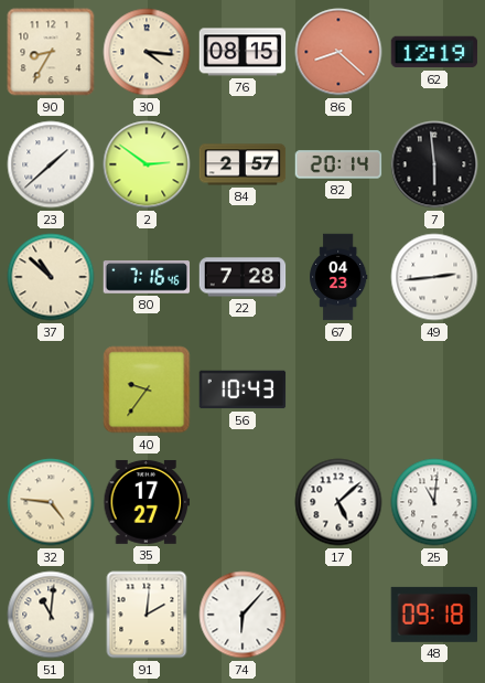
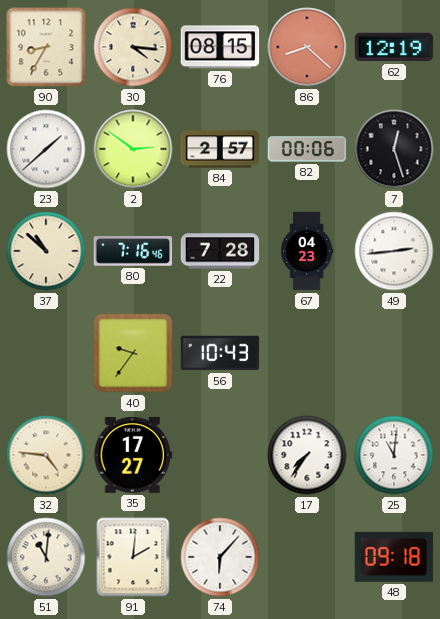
82: 20:14 -> 00:06 (307, 149)
7: 5:59 -> 12:27 (394, 149)
17: 5:08 -> 7:36 (307, 455)
